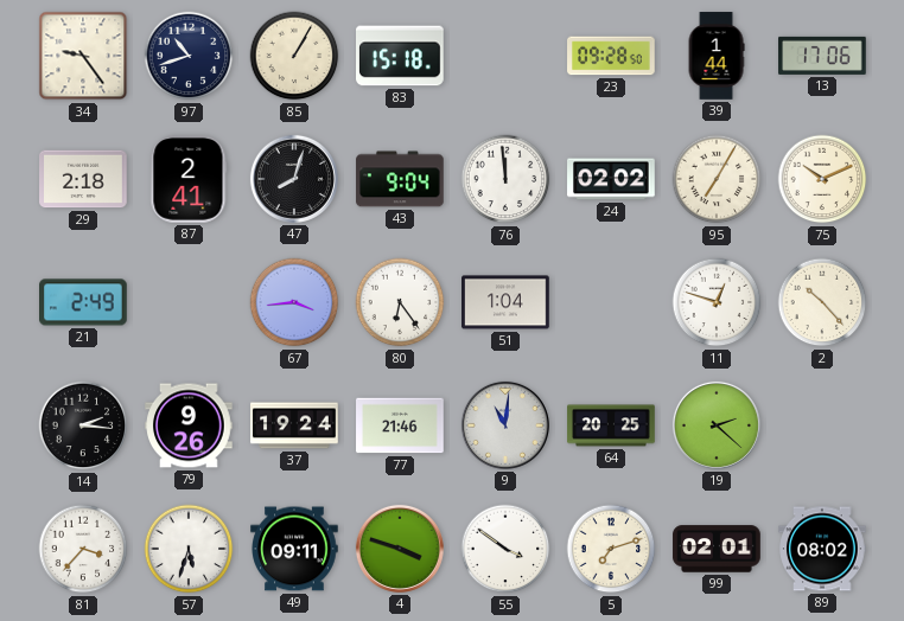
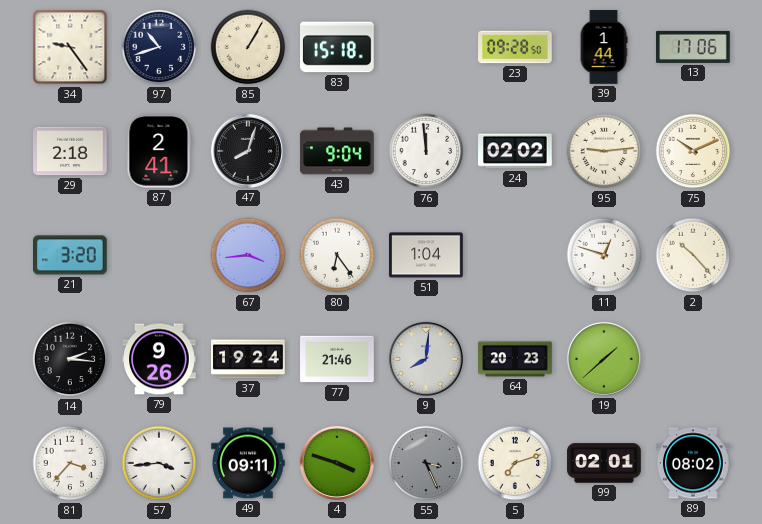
95: 7:05 -> 9:14 (604, 151)
21: 2:49 -> 3:20 (71, 255)
9: 11:01 -> 8:01 (426, 359)
64: 20:25 -> 20:23 (515, 359)
19: 2:22 -> 1:38 (604, 359)
57: 5:33 -> 3:44 (159, 463)
55: 3:51 -> 3:26 (426, 463)
55 dial: white -> grey (426, 463)
